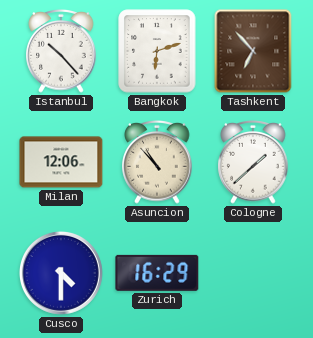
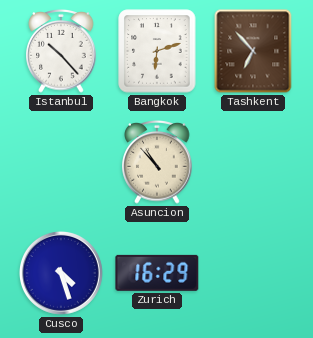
Milan: 12:06 -> none (61, 162)
Cologne: 1:38 -> none (253, 163)
Cusco: 4:30 -> 4:27 (61, 273)
